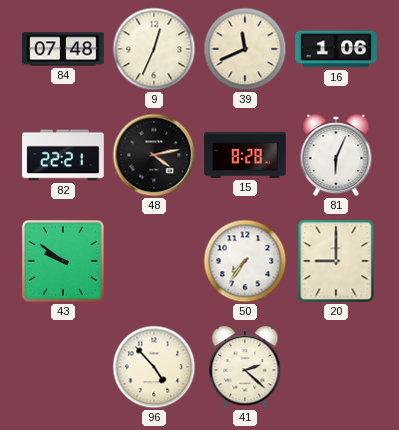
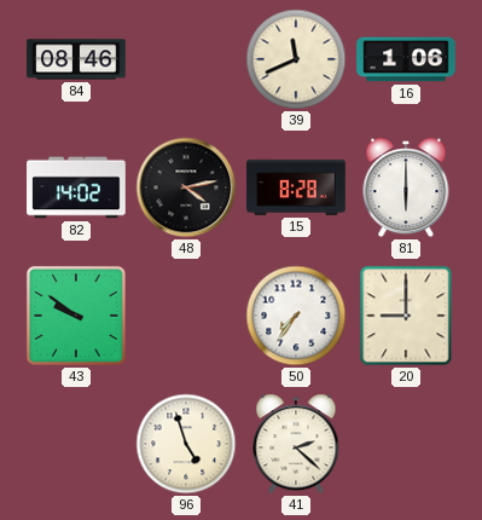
84: 07:48 -> 08:46 (76, 59)
9: 12:34 -> none (154, 49)
82: 22:21 -> 14:02 (76, 187)
81: 6:04 -> 6:00 (406, 187)
96: 4:53 -> 4:57 (186, 444)
